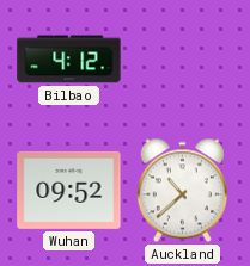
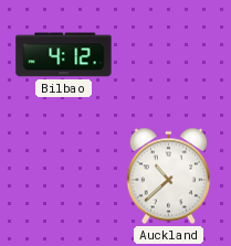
Wuhan: 09:52 -> none (69, 190)
